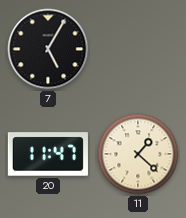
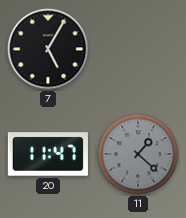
11 dial: cream -> grey (138, 154)
